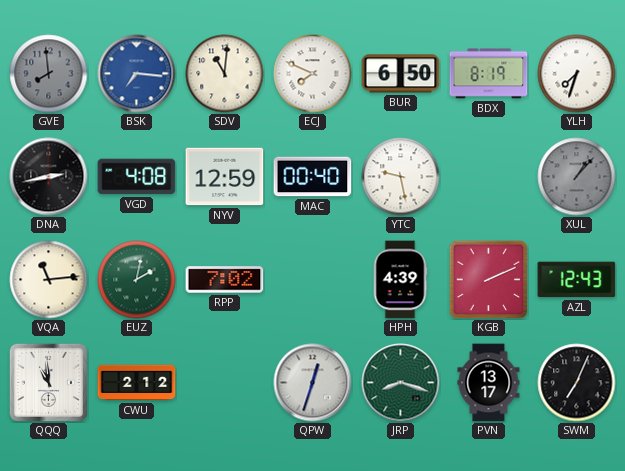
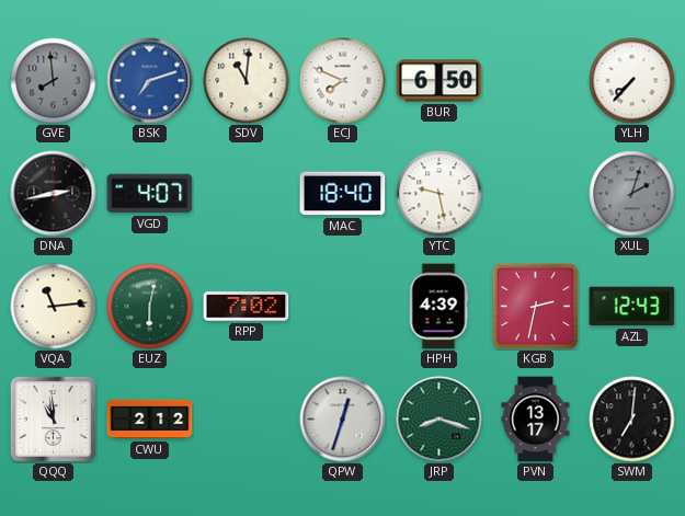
BSK: 7:16 -> 7:12 (150, 81)
BDX: 8:19 -> none (489, 74)
YLH: 7:33 -> 7:37 (632, 81)
VGD: 4:08 -> 4:07 (150, 194)
NYV: 12:59 -> none (225, 177)
MAC: 00:40 -> 18:40 (343, 194)
XUL: 1:07 -> 2:03 (632, 194)
EUZ: 2:02 -> 6:02 (150, 307)
KGB: 2:11 -> 2:32 (535, 306)
SWM: 7:04 -> 7:01 (632, 420)
